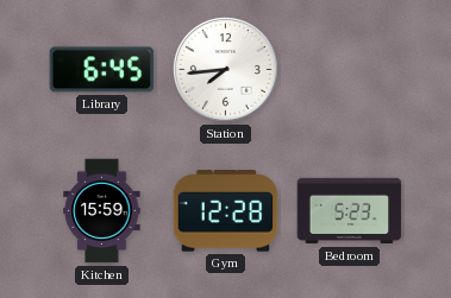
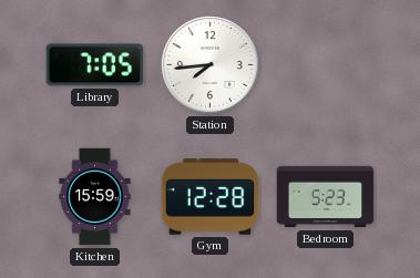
Library: 6:45 -> 7:05 (95, 65)
